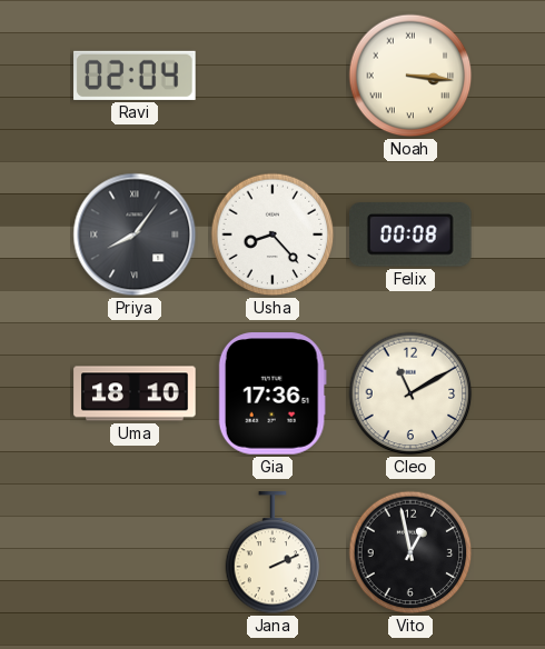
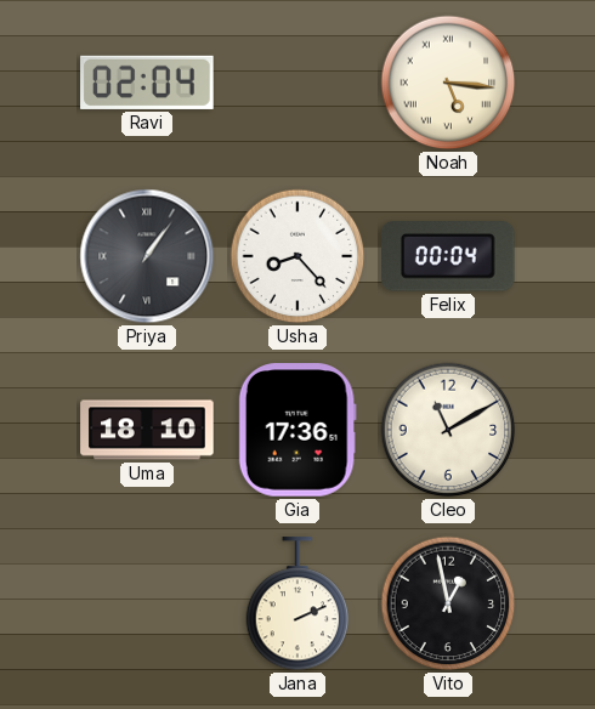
Noah: 3:16 -> 5:16 (448, 83)
Priya: 8:06 -> 1:06 (147, 256)
Felix: 00:08 -> 00:04 (449, 256)
